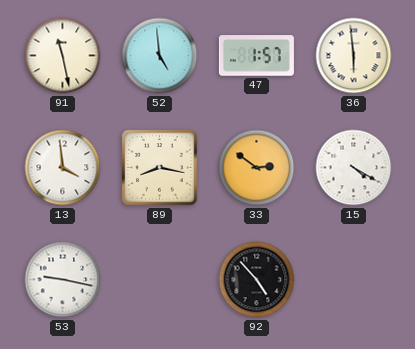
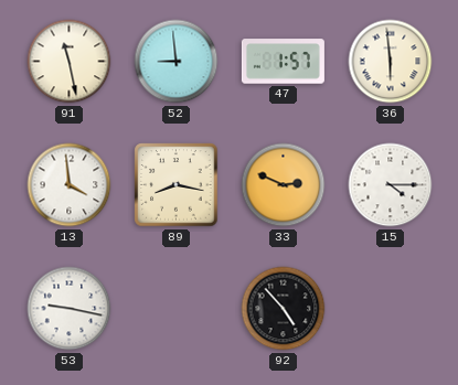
52: 4:59 -> 8:59 (177, 62)
33: 2:51 -> 2:49 (284, 185)
15: 4:20 -> 4:15 (391, 185)
